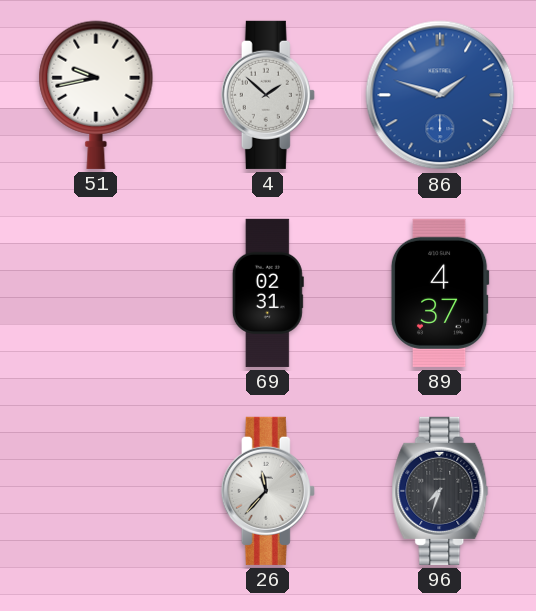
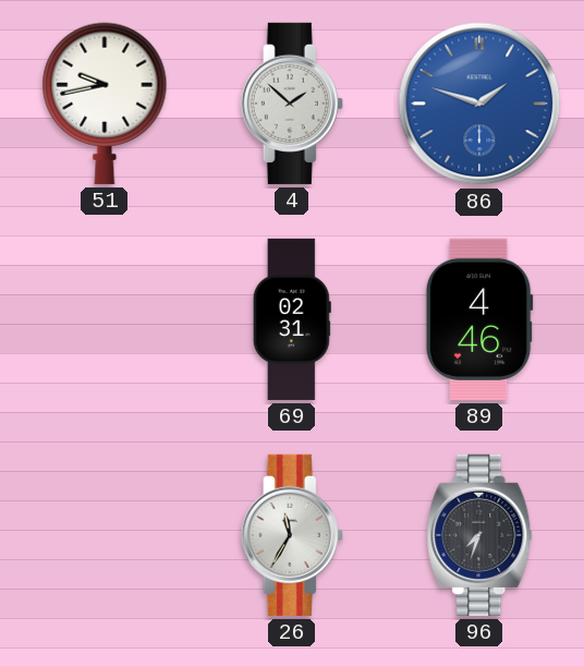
89: 4:37 -> 4:46 (479, 319)
26: 11:37 -> 11:35 (292, 535)
